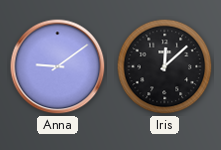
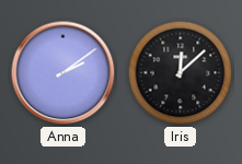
Anna: 9:09 -> 2:09 (64, 73)
